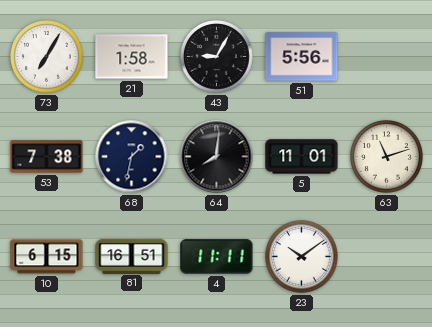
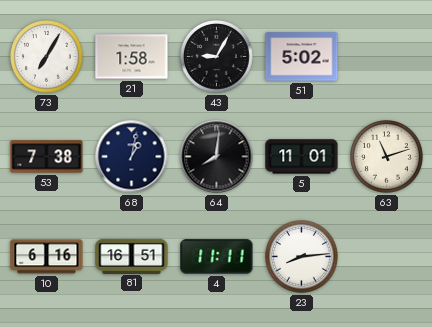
51: 5:56 -> 5:02 (302, 57)
68: 1:32 -> 1:02 (132, 157)
10: 6:15 -> 6:16 (47, 257)
23: 10:09 -> 8:14 (302, 257)
